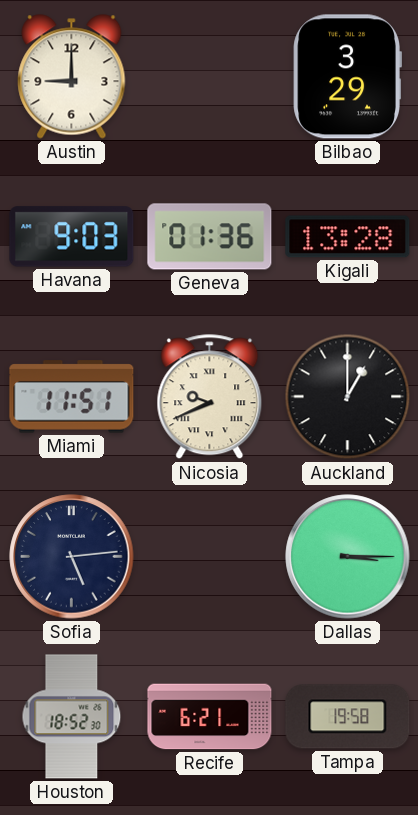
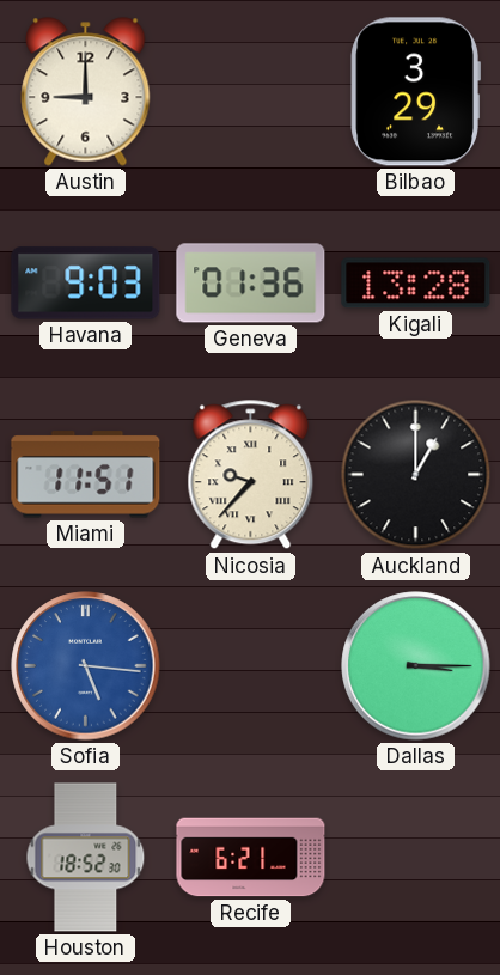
Nicosia: 9:41 -> 9:37 (251, 475)
Sofia: 5:14 -> 5:16 (86, 666)
Sofia dial: navy -> blue (86, 666)
Tampa: 19:58 -> none (348, 717)
